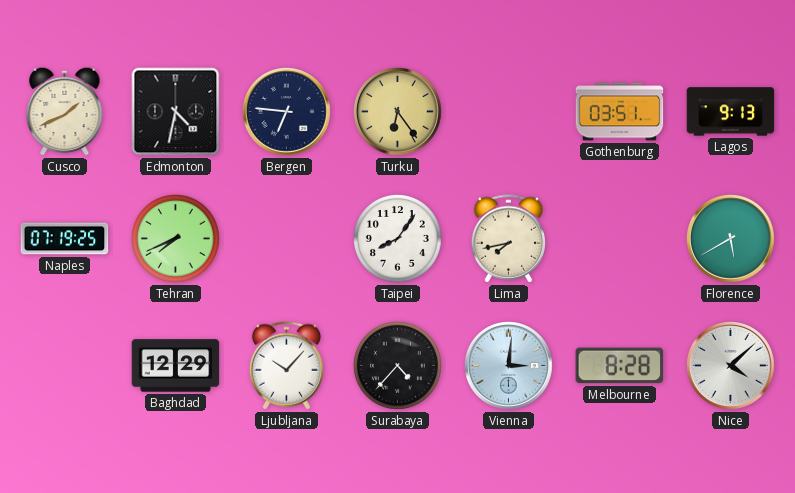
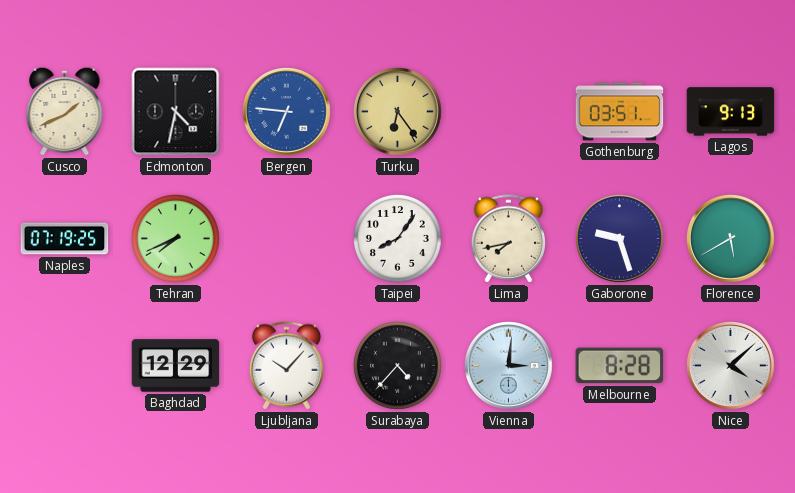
Bergen dial: navy -> blue (287, 112)
Gaborone: none -> 9:27 (620, 239)
